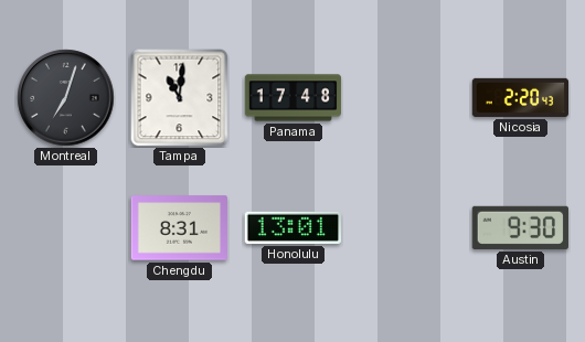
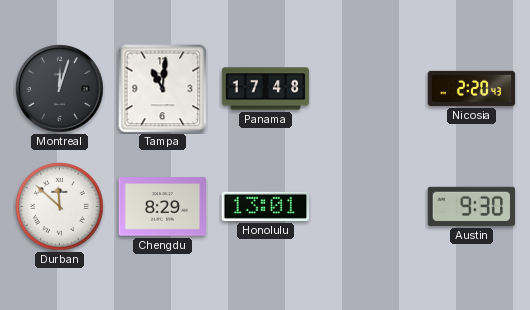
Montreal: 7:03 -> 12:03 (60, 89)
Durban: none -> 11:52 (60, 207)
Chengdu: 8:31 -> 8:29 (162, 207)
